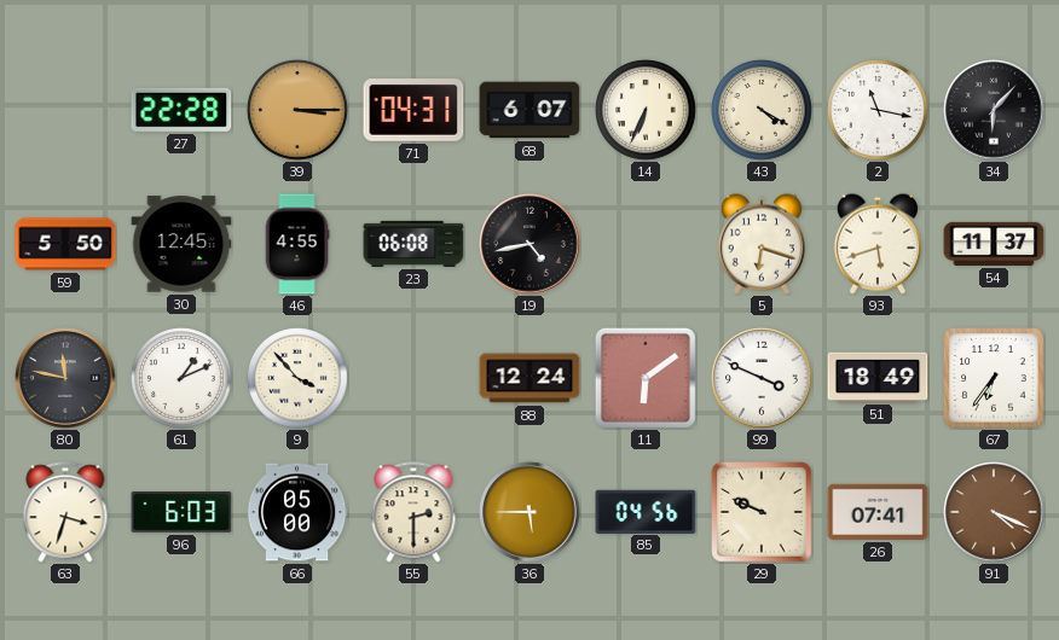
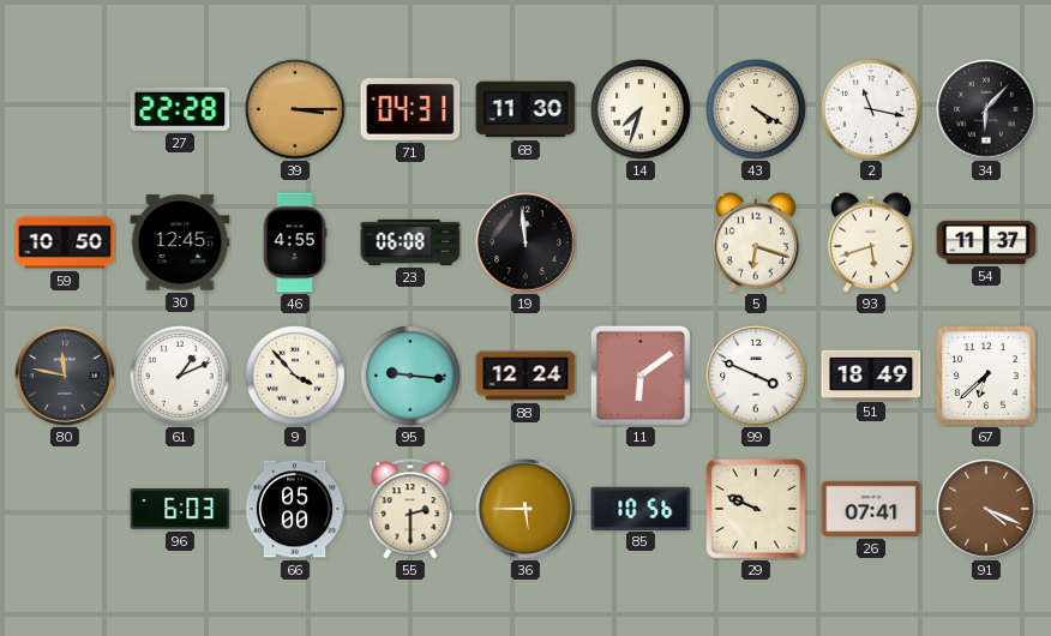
68: 6:07 -> 11:30 (525, 109)
14: 6:34 -> 7:33 (641, 109)
59: 5:50 -> 10:50 (65, 242)
19: 4:43 -> 11:59 (525, 242)
95: none -> 9:16 (410, 376)
67: 6:36 -> 6:38 (986, 376)
63: 3:33 -> none (65, 512)
85: 04:56 -> 10:56 (641, 508)
